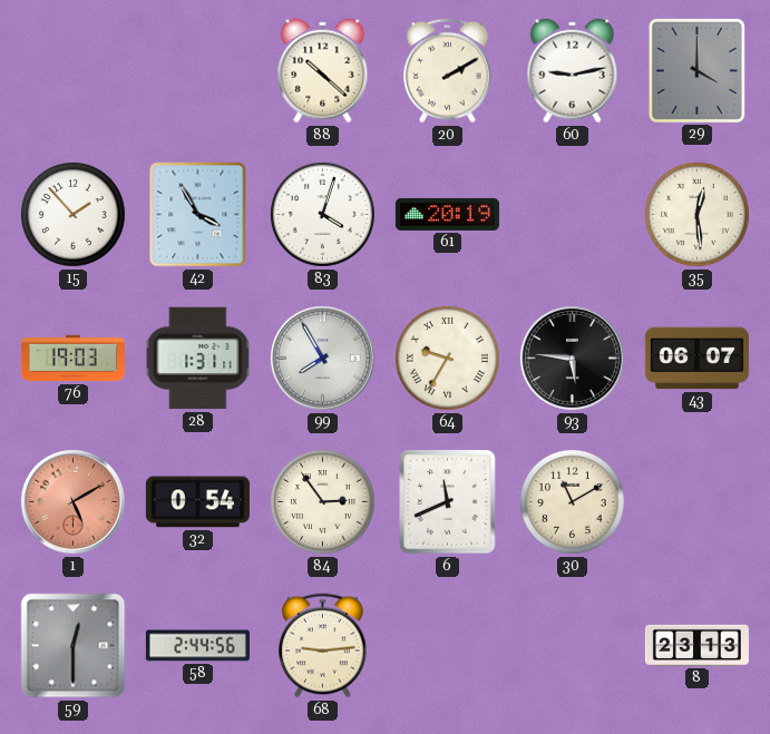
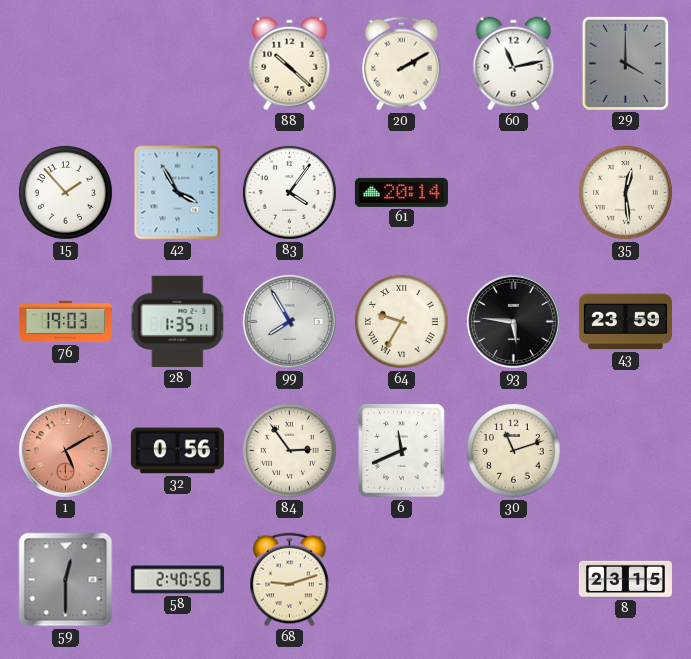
60: 9:13 -> 11:13 (514, 64)
83: 4:03 -> 4:06 (289, 192)
61: 20:19 -> 20:14 (401, 192)
28: 1:31 -> 1:35 (178, 322)
43: 06:07 -> 23:59 (625, 322)
32: 0:54 -> 0:56 (177, 451)
30: 11:10 -> 11:12 (513, 450)
58: 2:44 -> 2:40 (177, 580)
68: 9:14 -> 9:12 (290, 580)
8: 23:13 -> 23:15 (625, 579)
